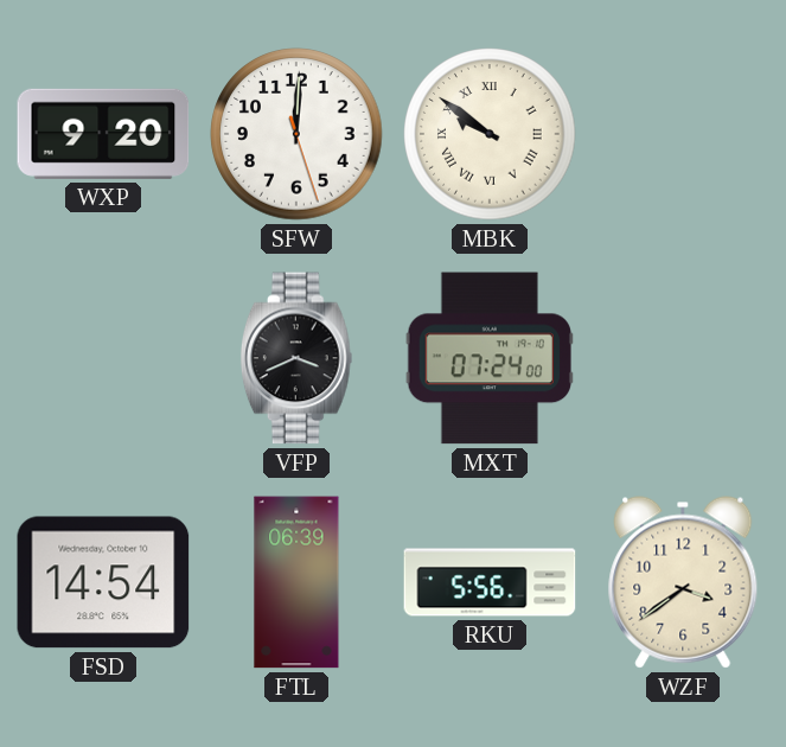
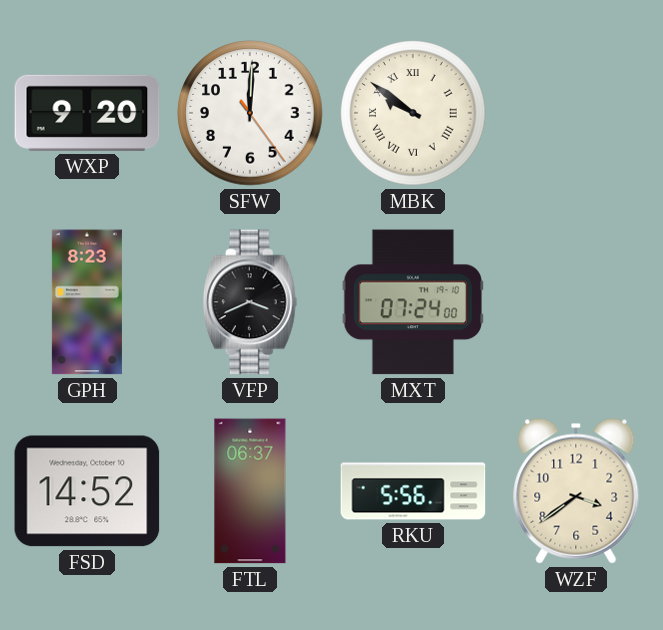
SFW: 12:00:27 -> 12:00:24 (250, 113)
GPH: none -> 8:23 (87, 302)
FSD: 14:54 -> 14:52 (87, 491)
FTL: 06:39 -> 06:37 (250, 491)
